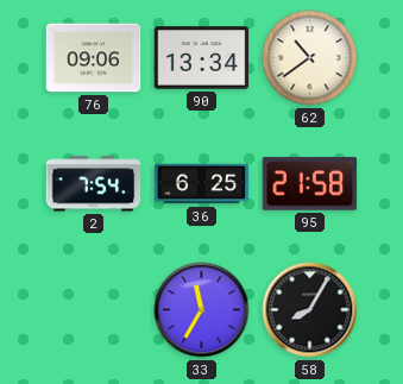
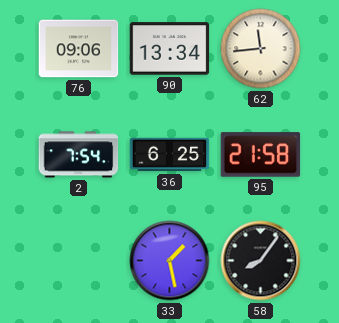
62: 10:39 -> 11:44 (261, 49)
33: 11:35 -> 1:28 (170, 261)
58: 8:05 -> 8:06 (261, 261)
